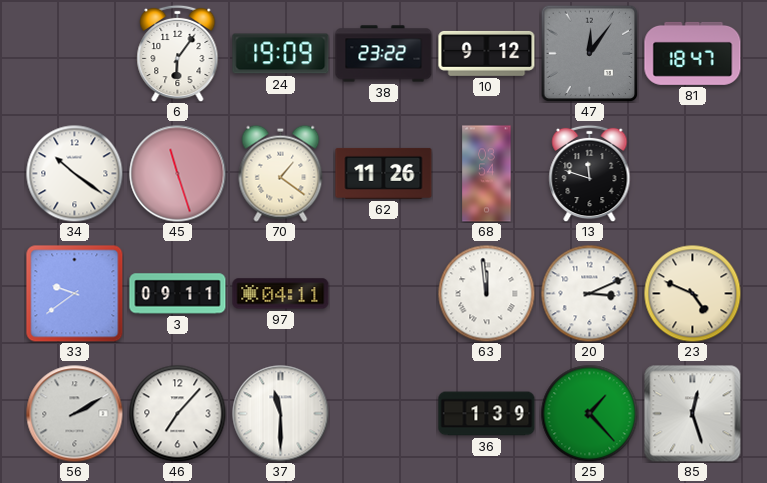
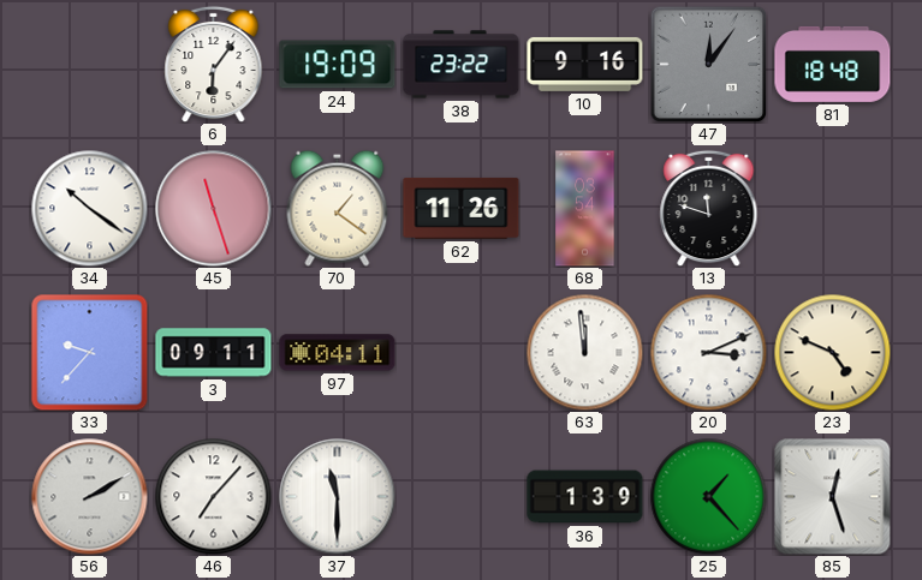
10: 9:12 -> 9:16 (585, 64)
81: 18:47 -> 18:48 (833, 64)
33: 9:39 -> 9:37 (90, 353)
